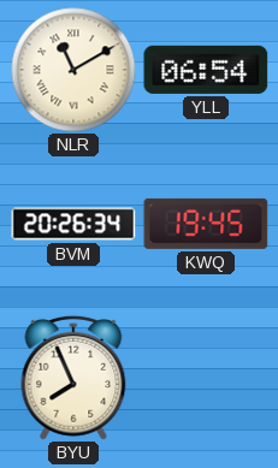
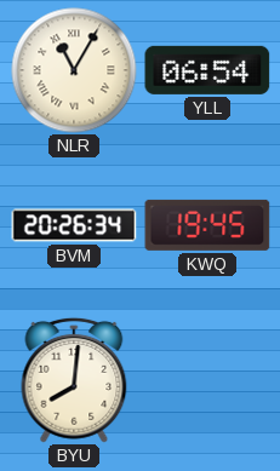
NLR: 11:10 -> 11:05 (74, 70)
BYU: 7:56 -> 8:01 (74, 380)
